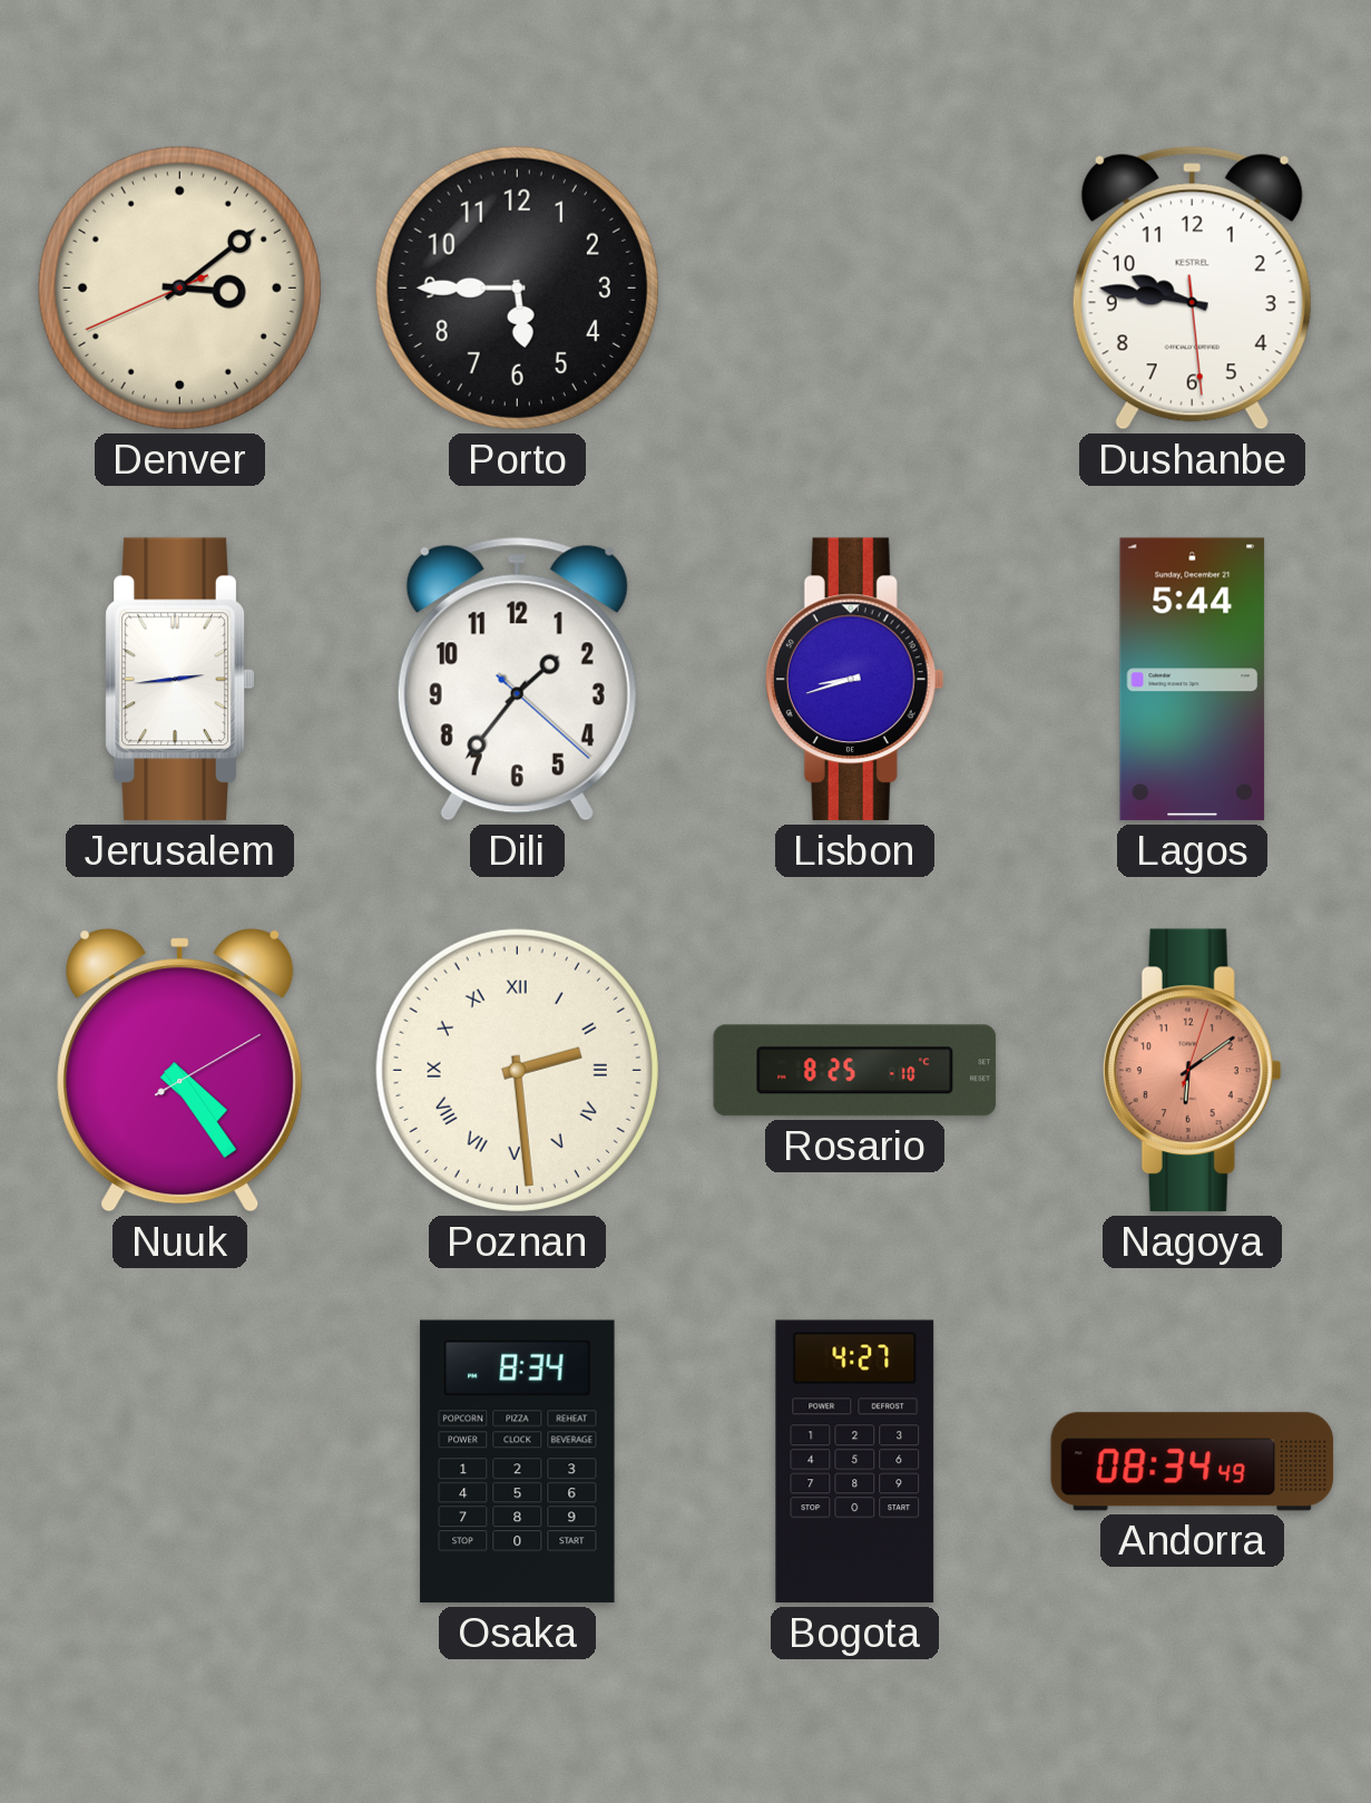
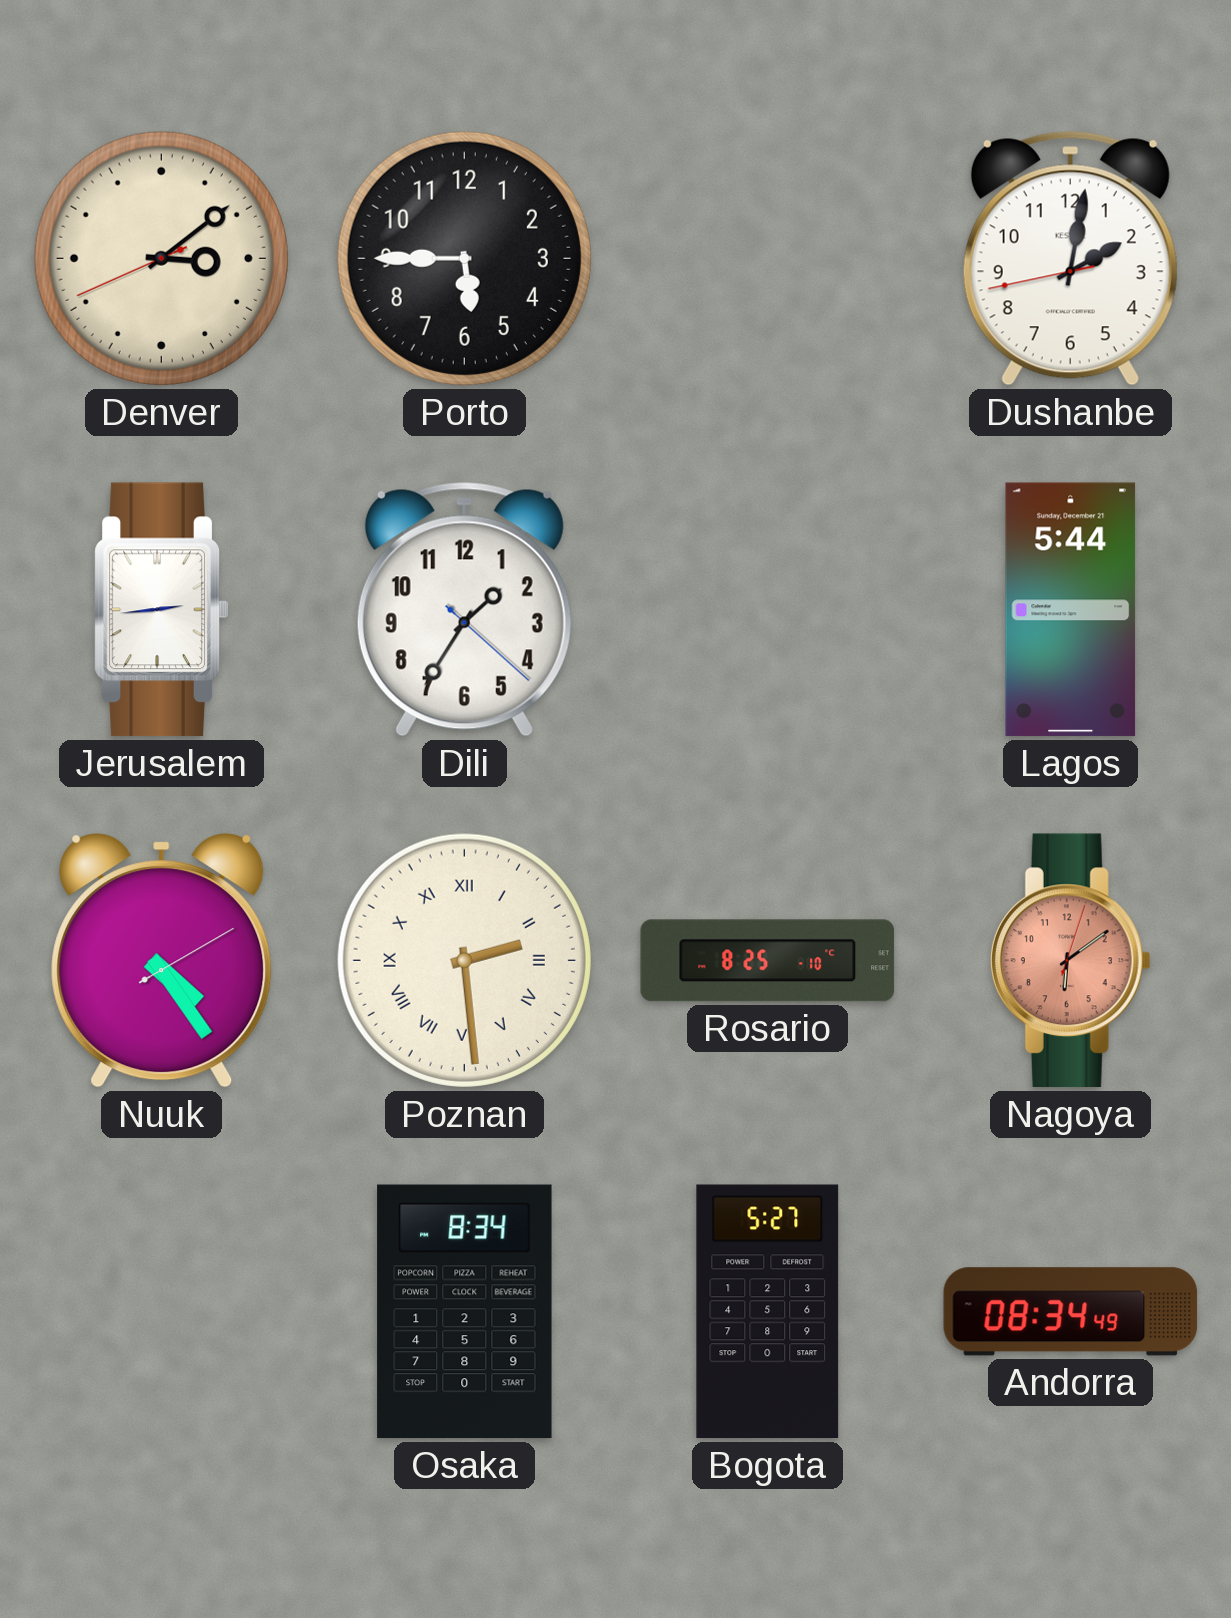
Dushanbe: 9:46 -> 2:01 (1070, 259)
Dili: 1:36 -> 1:35 (464, 610)
Lisbon: 8:42 -> none (854, 680)
Bogota: 4:27 -> 5:27 (768, 1312)
